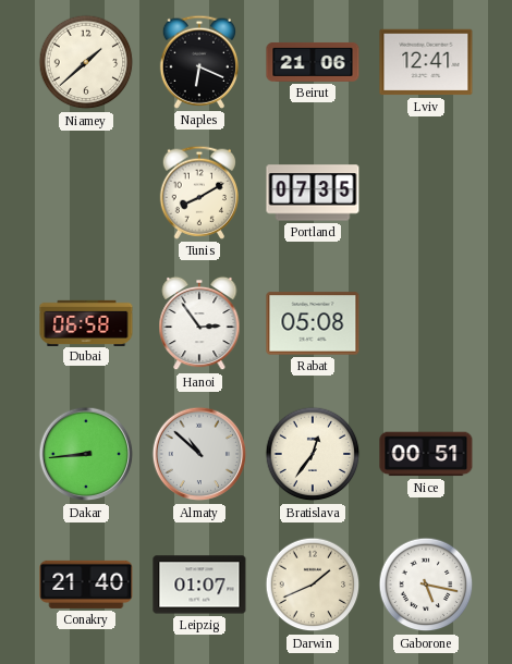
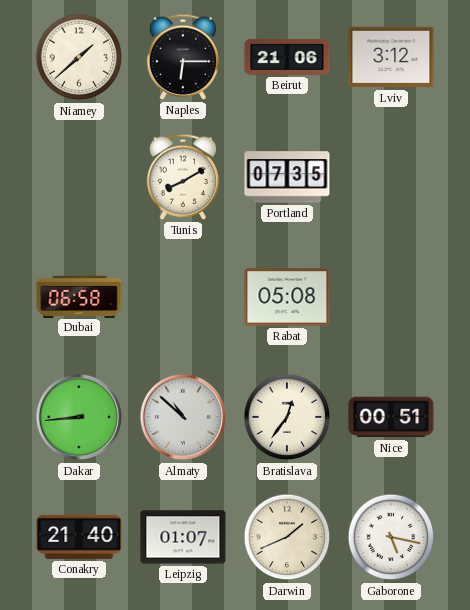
Naples: 6:19 -> 6:15 (182, 57)
Lviv: 12:41 -> 3:12 (391, 57)
Hanoi: 2:54 -> none (199, 323)
